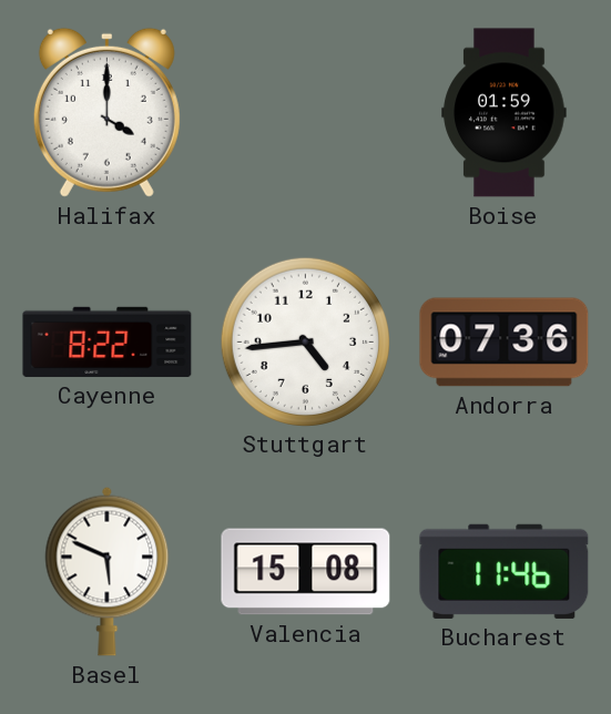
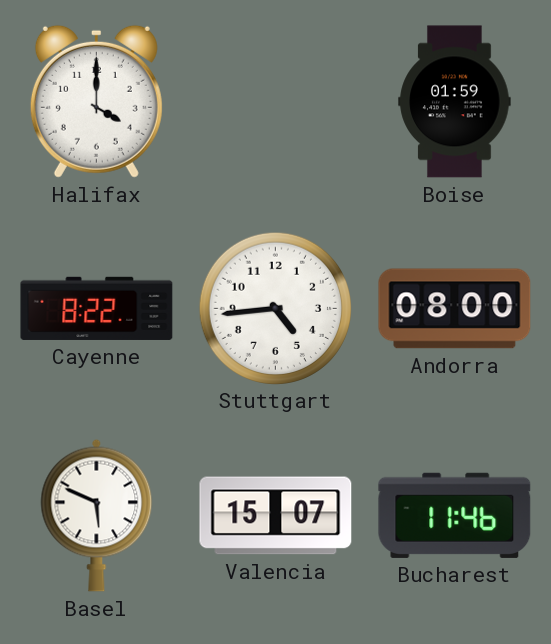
Andorra: 07:36 -> 08:00 (455, 309)
Valencia: 15:08 -> 15:07 (276, 516)
